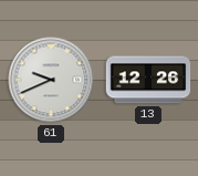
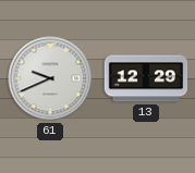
13: 12:26 -> 12:29 (146, 78)
